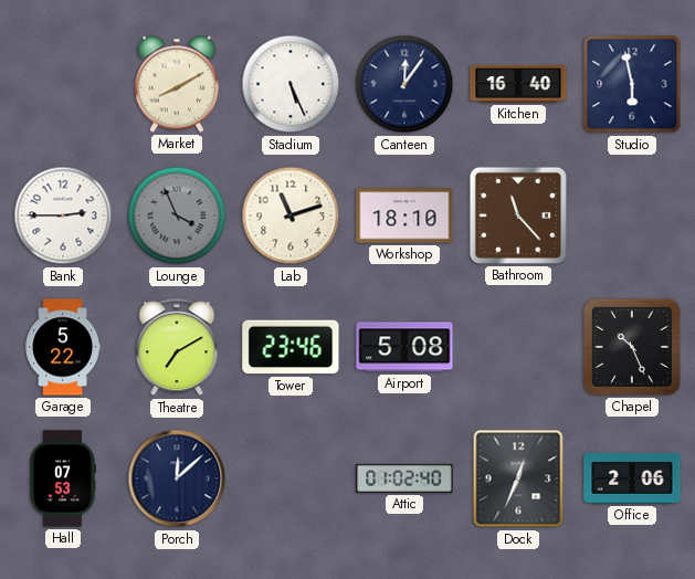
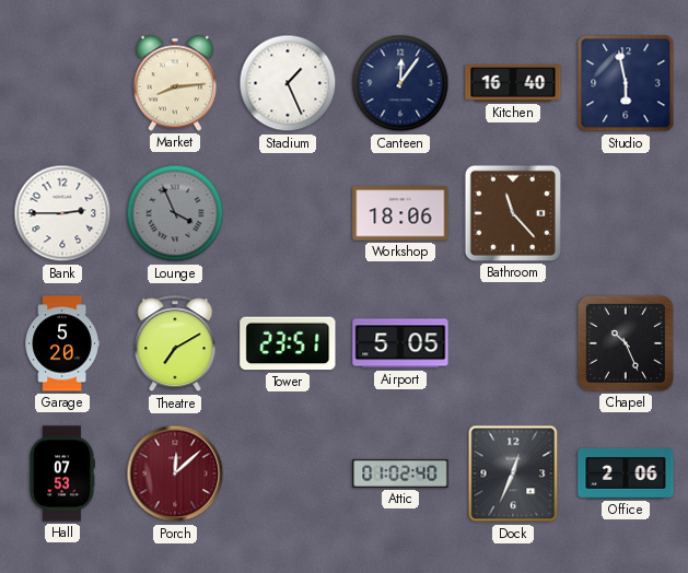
Market: 8:10 -> 8:14 (175, 83)
Stadium: 5:26 -> 1:26 (288, 83)
Lab: 11:12 -> none (291, 215)
Workshop: 18:10 -> 18:06 (400, 213)
Garage: 5:22 -> 5:20 (62, 343)
Tower: 23:46 -> 23:51 (288, 343)
Airport: 5:08 -> 5:05 (400, 343)
Porch dial: navy -> burgundy (175, 473)
